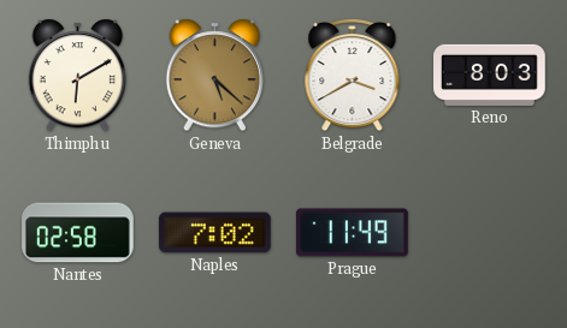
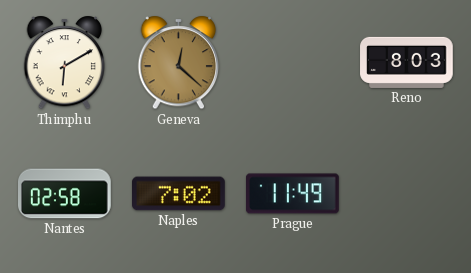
Geneva: 5:22 -> 12:22 (179, 63)
Belgrade: 3:40 -> none (353, 76)
